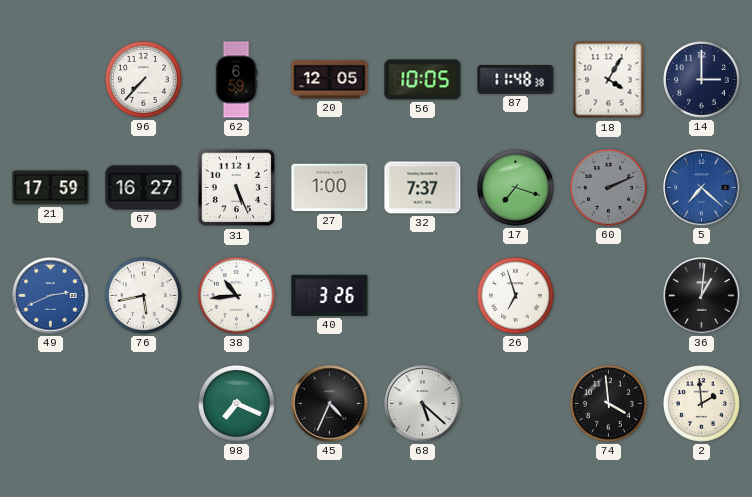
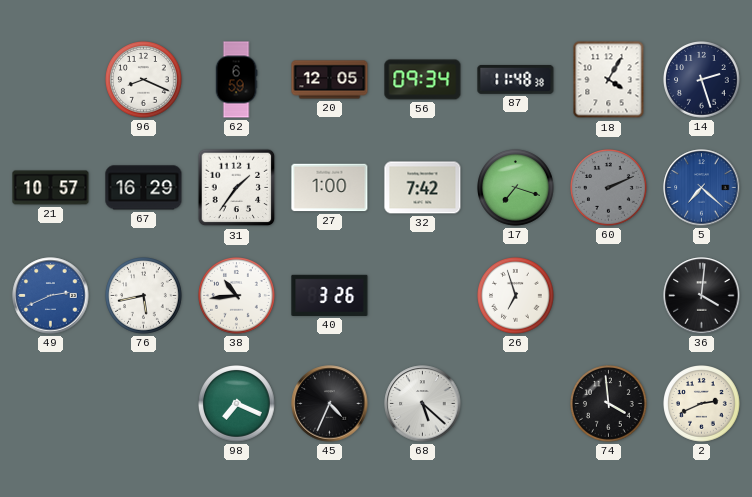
96: 7:37 -> 8:19 (144, 80)
56: 10:05 -> 09:34 (423, 80)
14: 3:00 -> 2:27 (702, 80)
21: 17:59 -> 10:57 (51, 188)
67: 16:27 -> 16:29 (144, 188)
31: 5:26 -> 1:36 (237, 188)
32: 7:37 -> 7:42 (423, 188)
36: 1:01 -> 4:01 (702, 296)
2: 1:59 -> 2:41 (702, 404)
